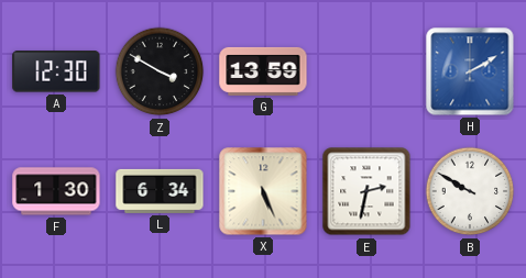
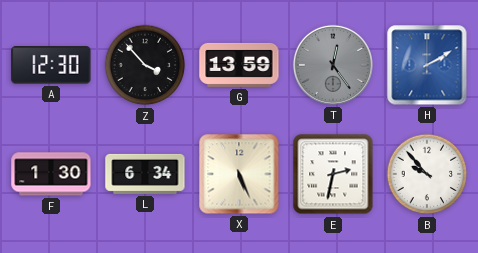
Z: 3:50 -> 3:53 (145, 65)
T: none -> 12:24 (333, 65)
B: 9:50 -> 9:53 (427, 174)
